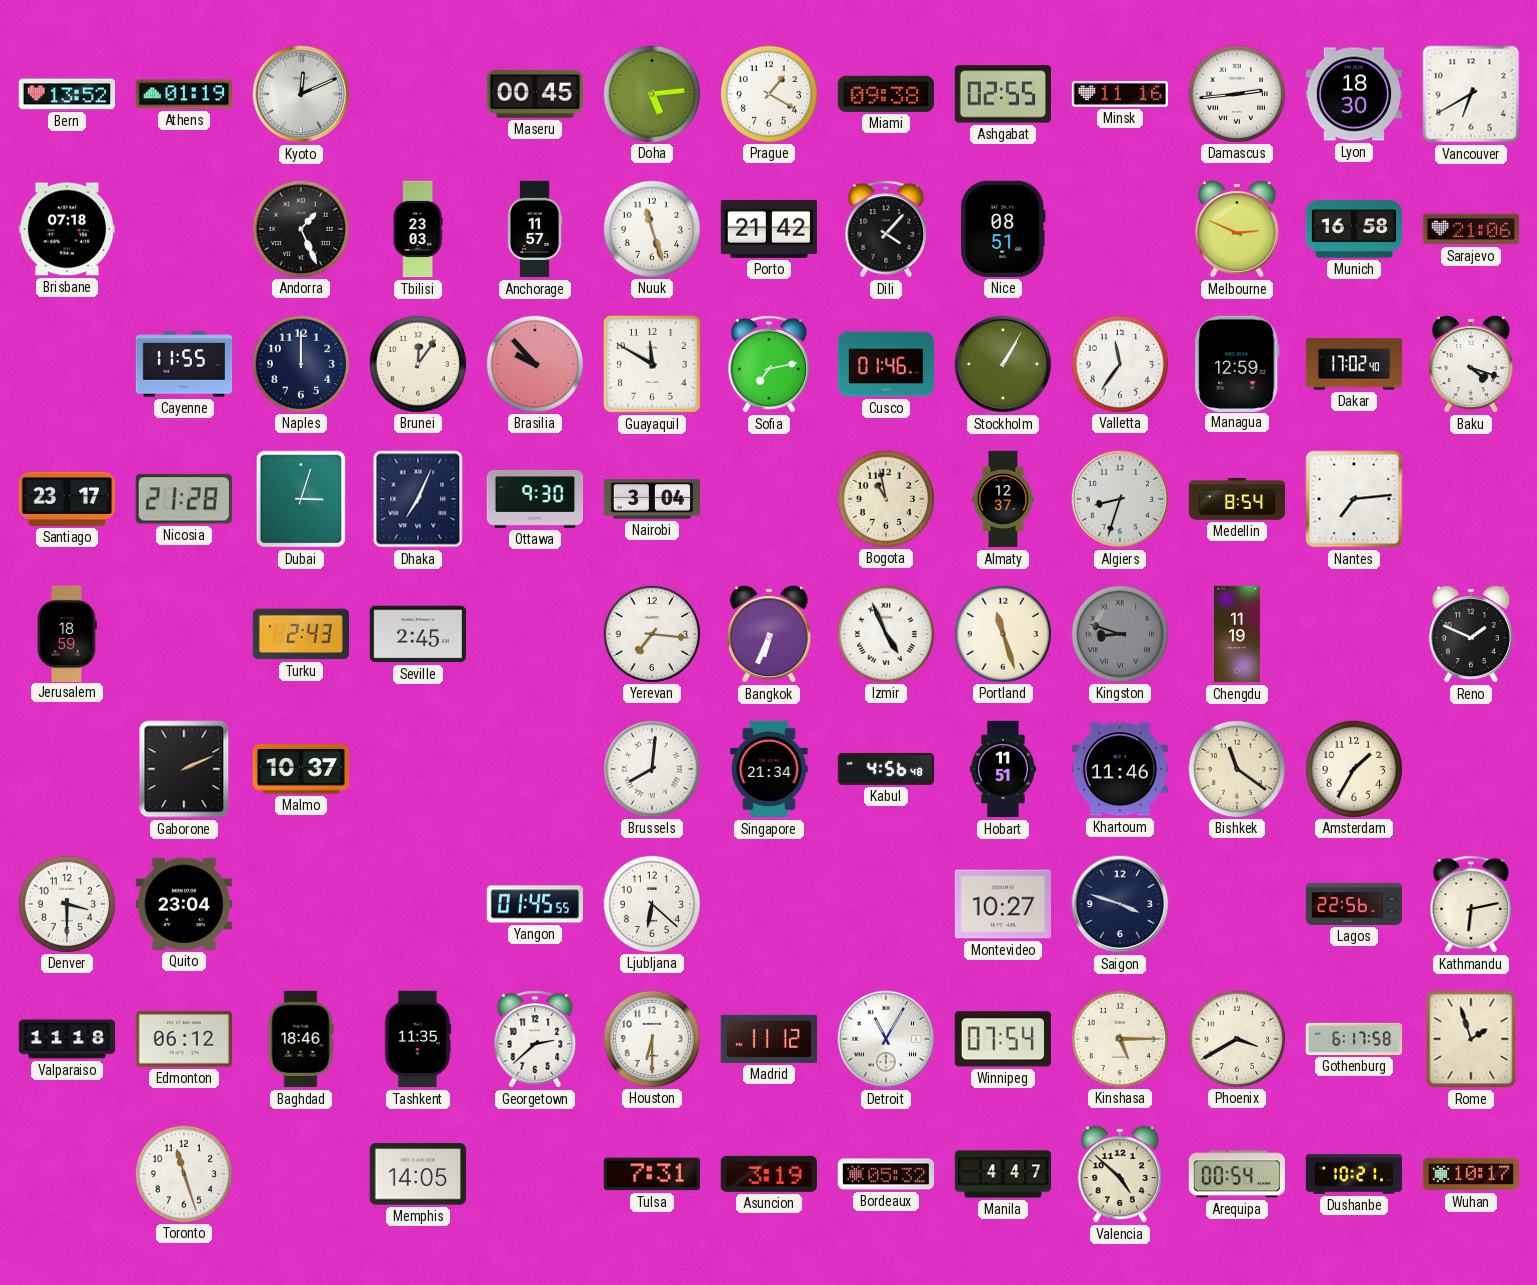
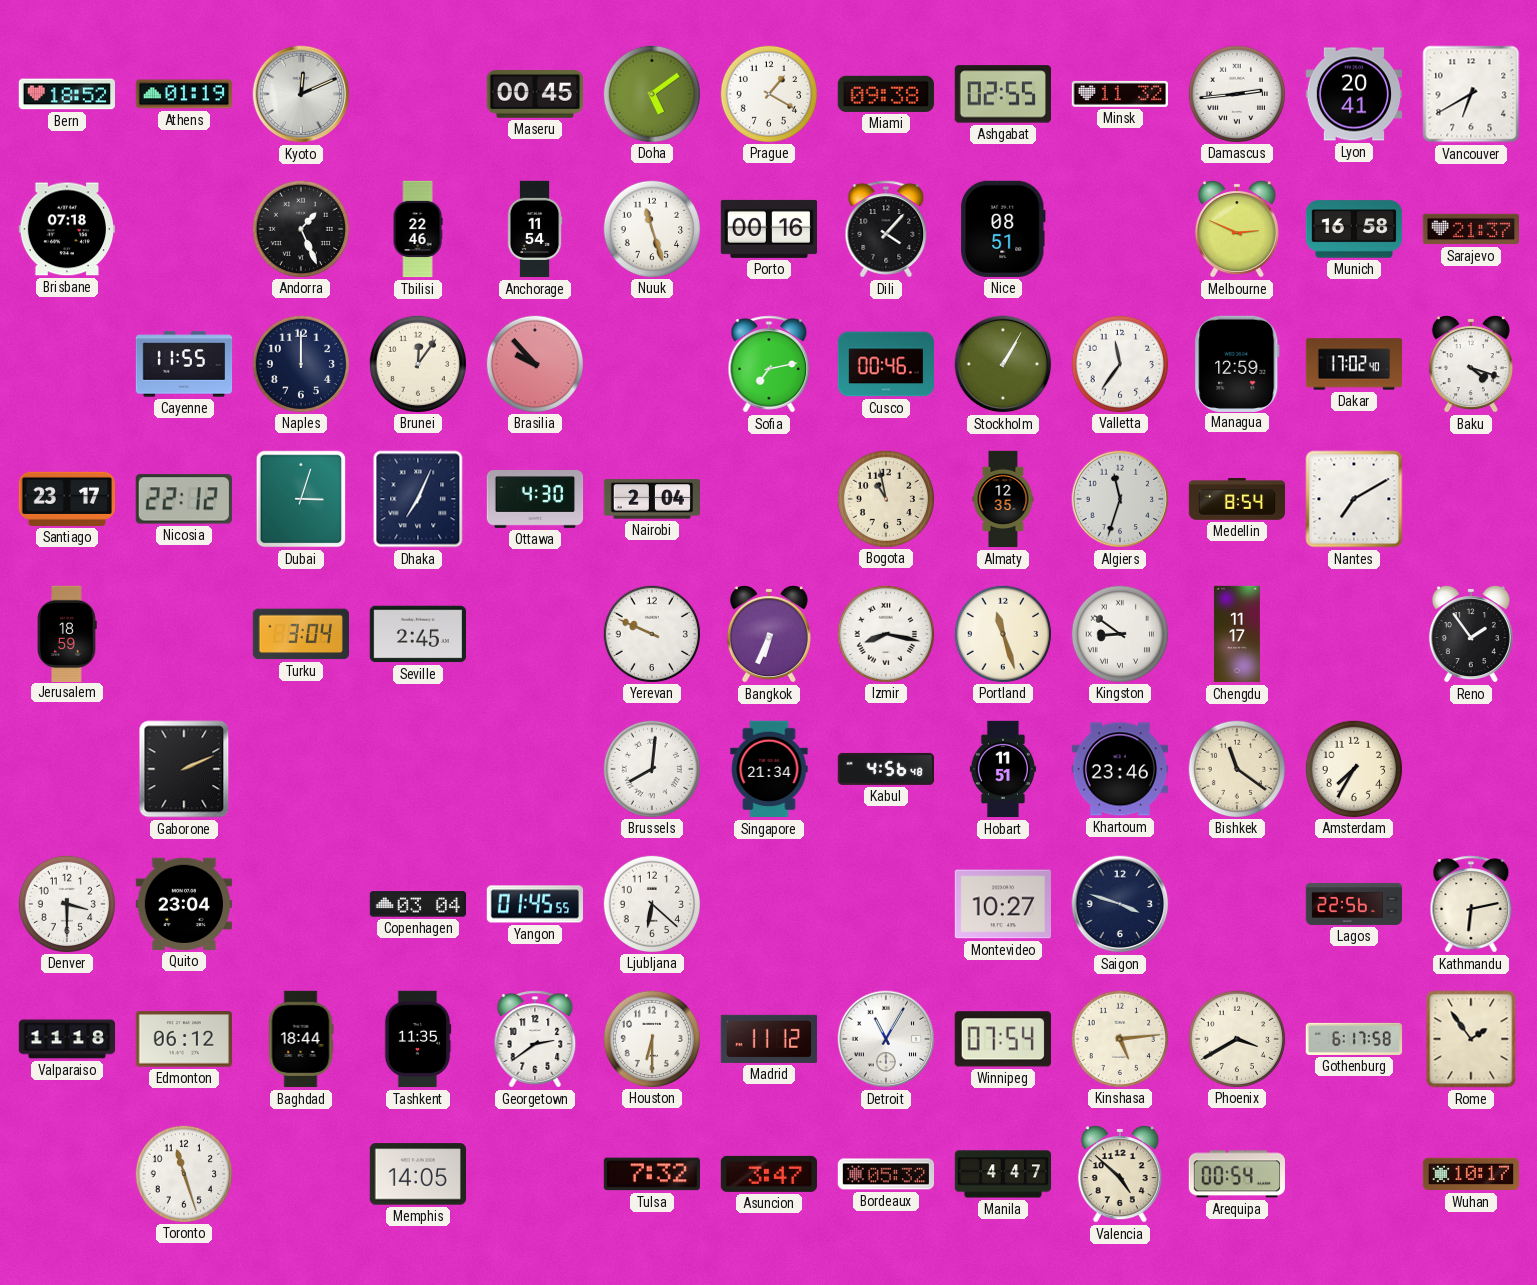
Bern: 13:52 -> 18:52 (66, 94)
Doha: 5:14 -> 5:09 (651, 93)
Minsk: 11:16 -> 11:32 (1119, 94)
Lyon: 18:30 -> 20:41 (1353, 94)
Tbilisi: 23:03 -> 22:46 (418, 229)
Anchorage: 11:57 -> 11:54 (535, 229)
Porto: 21:42 -> 00:16 (768, 229)
Sarajevo: 21:06 -> 21:37 (1471, 229)
Guayaquil: 11:50 -> none (653, 365)
Cusco: 01:46 -> 00:46 (885, 364)
Nicosia: 21:28 -> 22:12 (184, 499)
Ottawa: 9:30 -> 4:30 (535, 500)
Nairobi: 3:04 -> 2:04 (651, 499)
Almaty: 12:37 -> 12:35 (1003, 499)
Algiers: 8:33 -> 11:33 (1120, 499)
Nantes: 7:14 -> 7:10 (1354, 499)
Turku: 2:43 -> 3:04 (300, 634)
Yerevan: 7:16 -> 9:49 (651, 633)
Izmir: 4:56 -> 8:17 (885, 633)
Kingston: 8:48 -> 8:51 (1119, 633)
Kingston dial: grey -> white (1119, 633)
Chengdu: 11:19 -> 11:17 (1237, 634)
Reno: 1:49 -> 1:54 (1471, 634)
Malmo: 10:37 -> none (300, 769)
Khartoum: 11:46 -> 23:46 (1119, 769)
Amsterdam: 1:35 -> 7:35 (1353, 768)
Copenhagen: none -> 03:04 (417, 904)
Baghdad: 18:46 -> 18:44 (301, 1039)
Georgetown: 2:38 -> 2:39 (535, 1039)
Kinshasa: 5:15 -> 5:14 (1119, 1038)
Rome: 1:57 -> 1:54 (1471, 1039)
Tulsa: 7:31 -> 7:32 (651, 1174)
Asuncion: 3:19 -> 3:47 (768, 1174)
Dushanbe: 10:21 -> none (1354, 1174)
